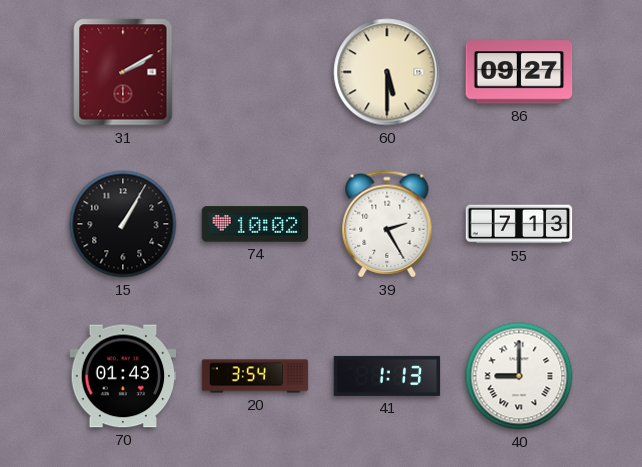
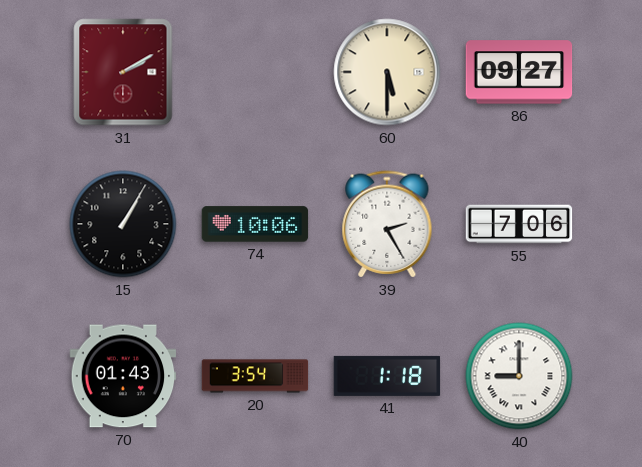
74: 10:02 -> 10:06 (255, 224)
55: 7:13 -> 7:06 (519, 224)
41: 1:13 -> 1:18 (387, 376)
